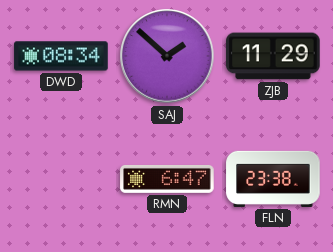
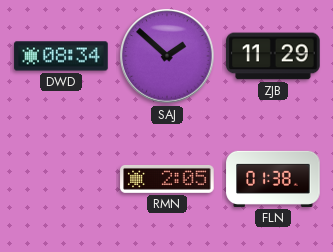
RMN: 6:47 -> 2:05 (167, 179)
FLN: 23:38 -> 01:38 (273, 179)
